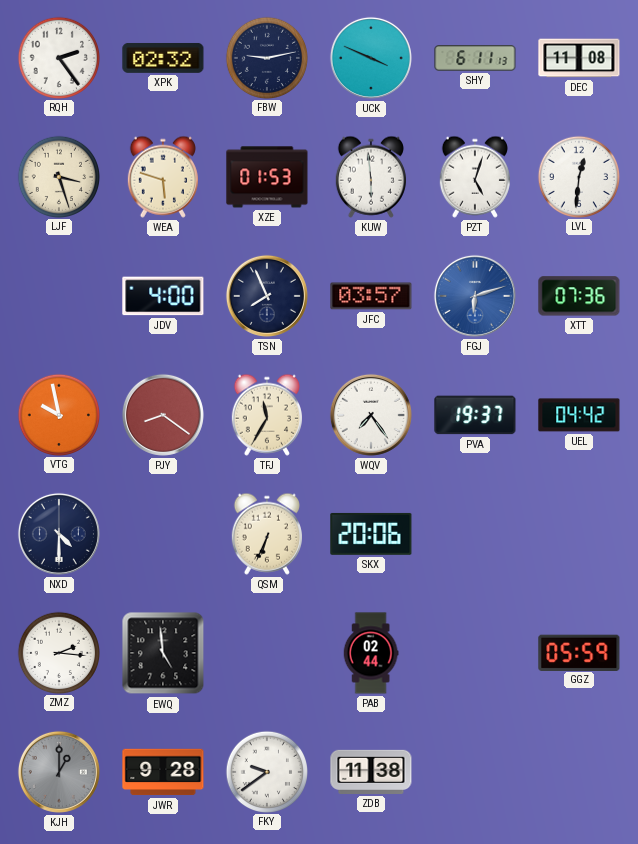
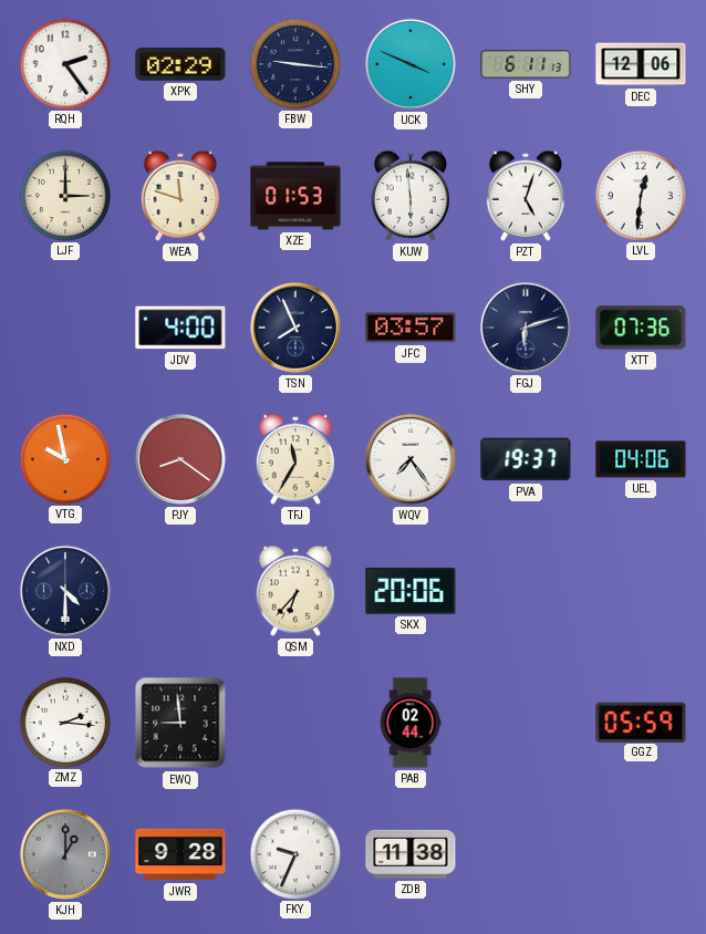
XPK: 02:32 -> 02:29 (180, 64)
FBW: 9:13 -> 9:16 (294, 63)
DEC: 11:08 -> 12:06 (641, 64)
LJF: 3:27 -> 3:00 (64, 195)
WEA: 5:48 -> 11:48 (180, 196)
FGJ dial: blue -> navy (526, 328)
UEL: 04:42 -> 04:06 (641, 459)
QSM: 6:34 -> 6:37 (295, 591)
EWQ: 4:59 -> 8:59 (180, 723)
FKY: 9:39 -> 9:34 (294, 853)
